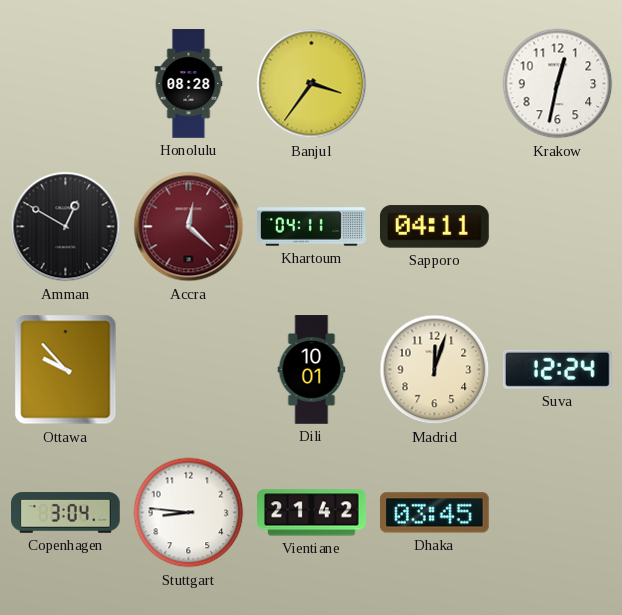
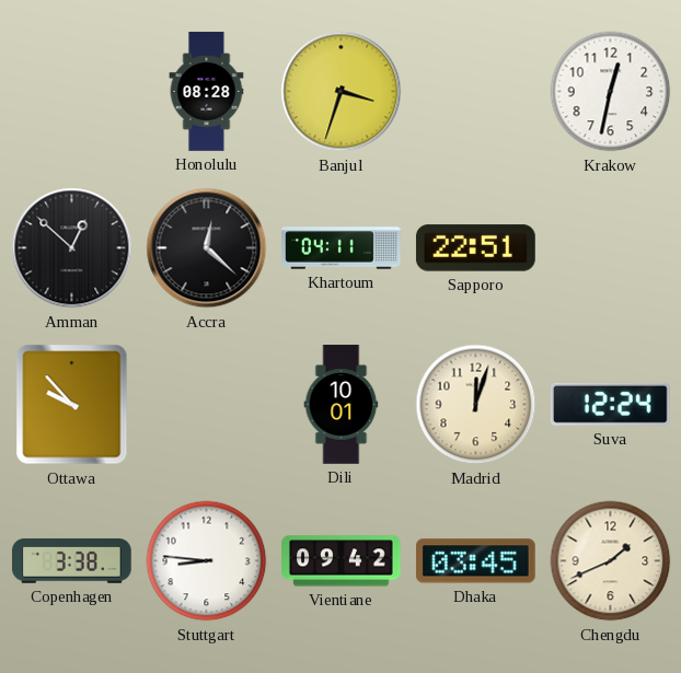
Banjul: 3:36 -> 3:33 (342, 92)
Amman: 12:50 -> 12:52 (72, 248)
Accra dial: burgundy -> black (207, 248)
Sapporo: 04:11 -> 22:51 (475, 248)
Copenhagen: 3:04 -> 3:38 (72, 561)
Vientiane: 21:42 -> 09:42 (342, 561)
Chengdu: none -> 1:41 (611, 561)
